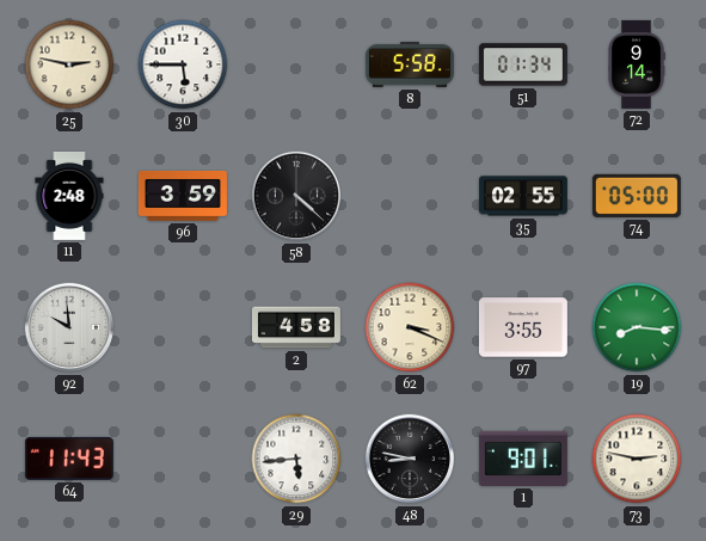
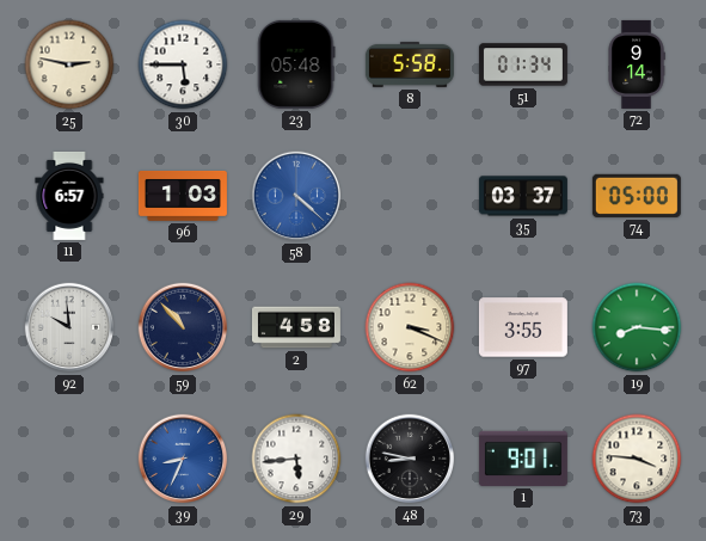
23: none -> 05:48 (296, 64)
11: 2:48 -> 6:57 (69, 196)
96: 3:59 -> 1:03 (183, 197)
58 dial: black -> blue (296, 196)
35: 02:55 -> 03:37 (523, 196)
59: none -> 10:53 (183, 327)
64: 11:43 -> none (69, 459)
39: none -> 8:34 (183, 459)
73: 2:47 -> 3:46 (637, 459)
